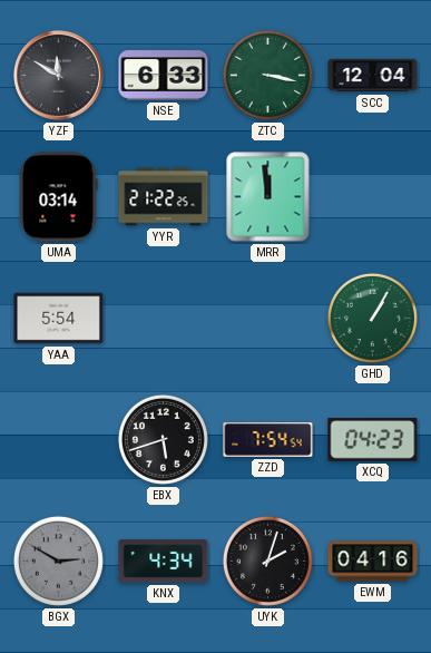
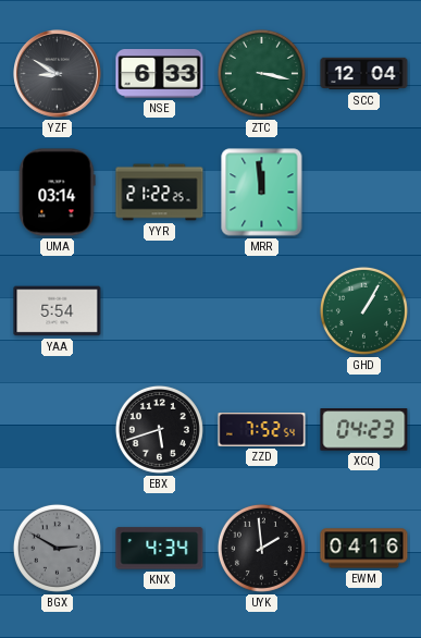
YZF: 11:50 -> 8:50 (58, 74)
ZZD: 7:54 -> 7:52 (262, 430)
UYK: 2:03 -> 1:59 (261, 548)
